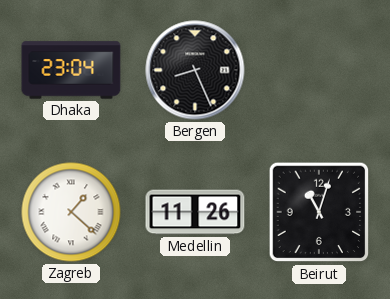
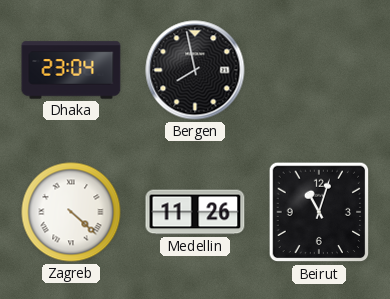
Bergen: 8:26 -> 7:58 (195, 70)
Zagreb: 1:22 -> 4:22 (71, 212)
